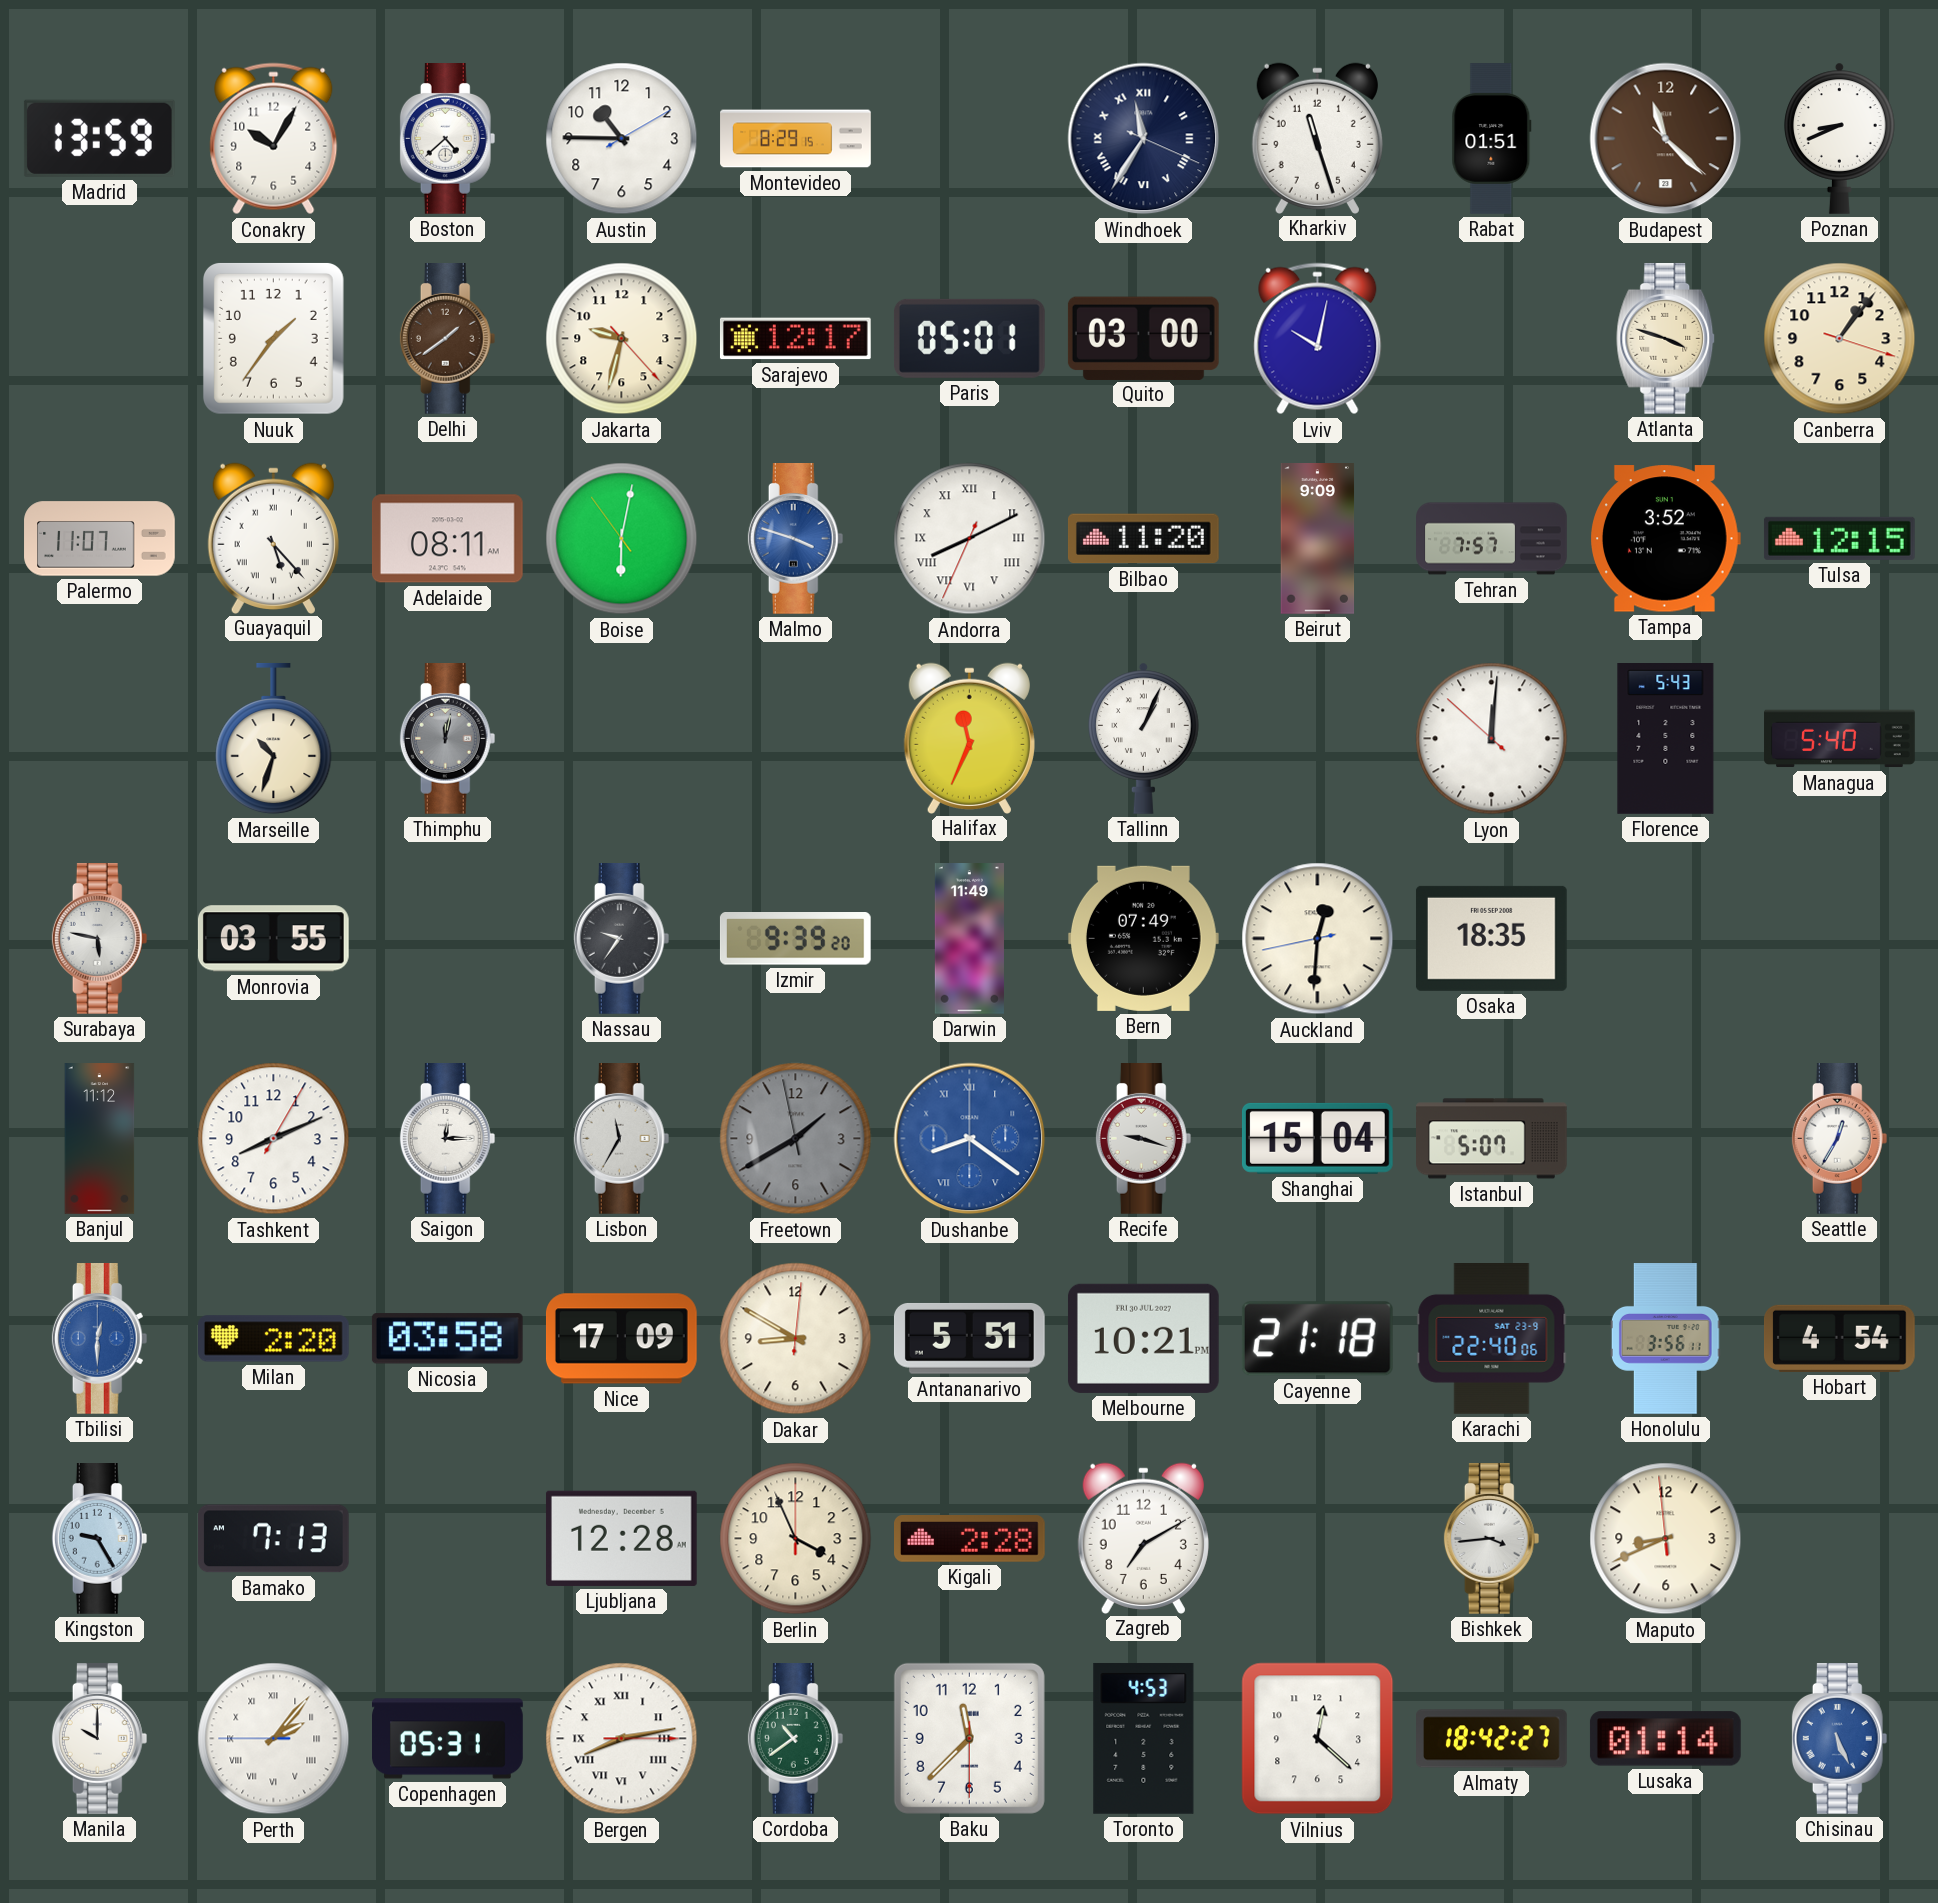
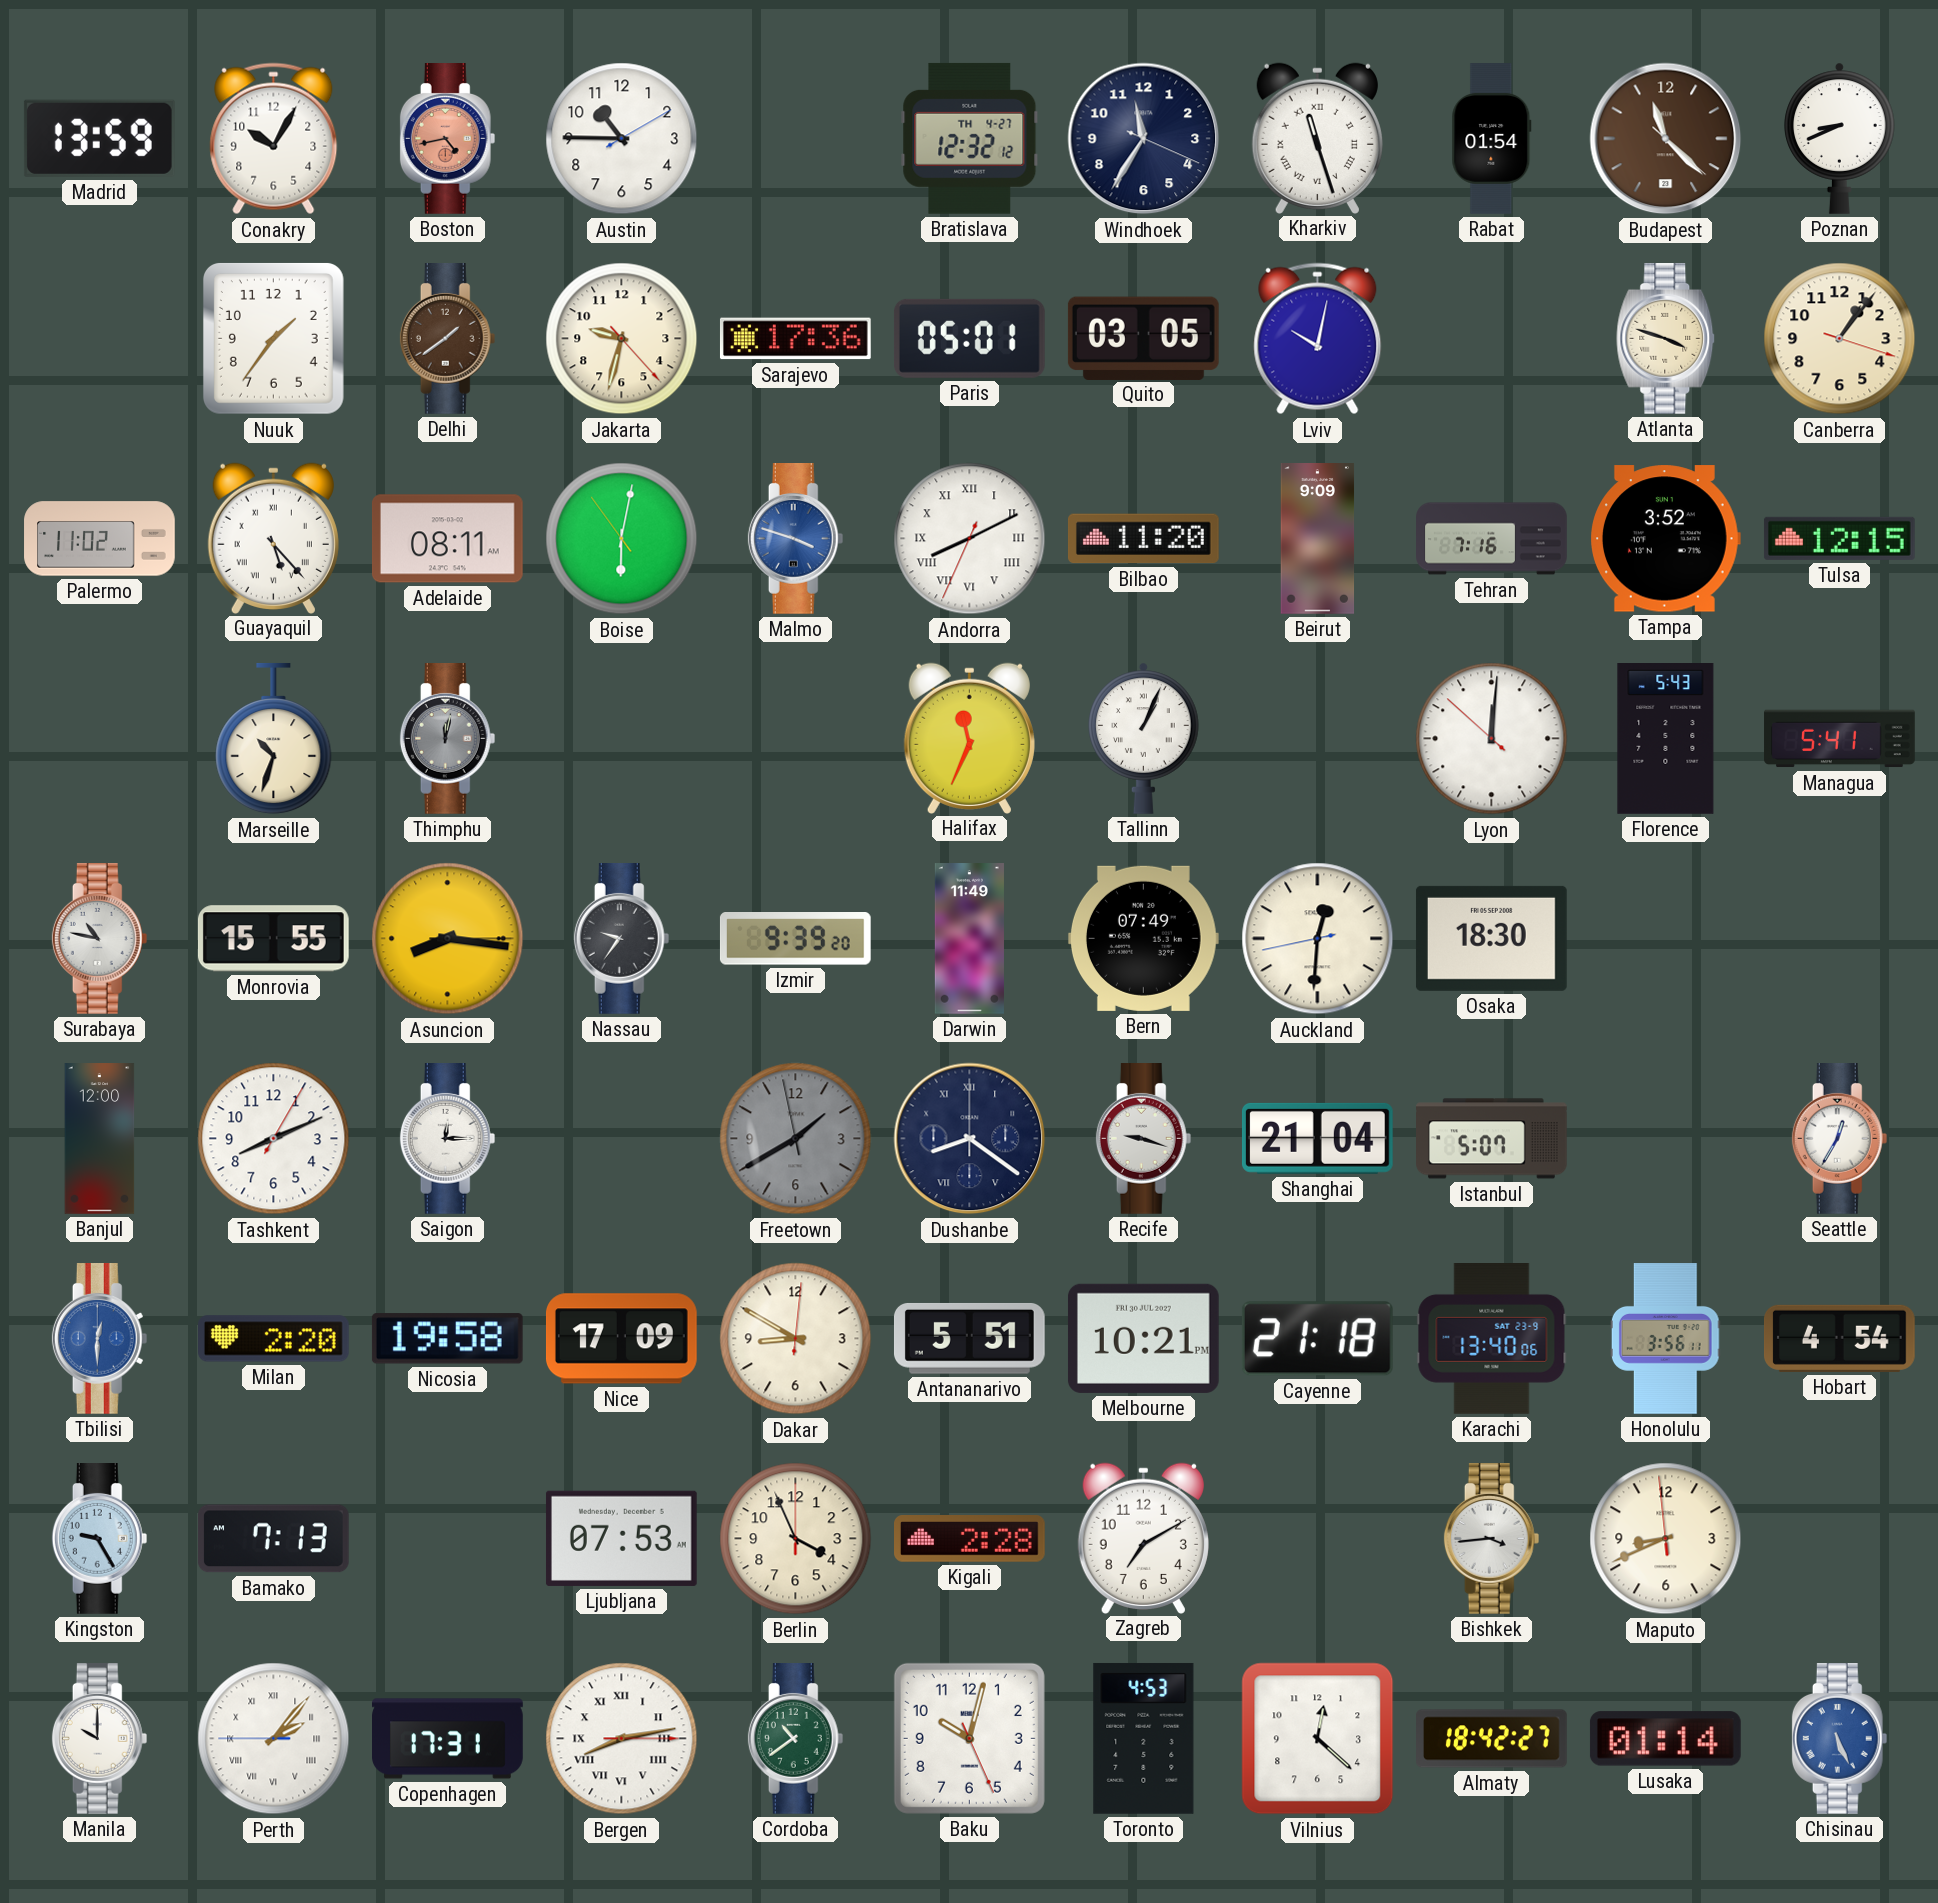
Boston: 4:38 -> 4:43 (448, 139)
Boston dial: white -> salmon (448, 139)
Montevideo: 8:29 -> none (796, 139)
Bratislava: none -> 12:32 (970, 138)
Windhoek numerals: Roman -> Arabic (1144, 139)
Kharkiv numerals: Arabic -> Roman (1317, 138)
Rabat: 01:51 -> 01:54 (1492, 139)
Sarajevo: 12:17 -> 17:36 (796, 339)
Quito: 03:00 -> 03:05 (1143, 338)
Palermo: 11:07 -> 11:02 (100, 539)
Tehran: 7:57 -> 7:16 (1492, 539)
Managua: 5:40 -> 5:41 (1840, 739)
Surabaya: 5:47 -> 10:47 (100, 939)
Monrovia: 03:55 -> 15:55 (273, 939)
Asuncion: none -> 8:16 (448, 939)
Osaka: 18:35 -> 18:30 (1491, 938)
Banjul: 11:12 -> 12:00 (100, 1139)
Lisbon: 11:35 -> none (622, 1139)
Dushanbe dial: blue -> navy (970, 1139)
Shanghai: 15:04 -> 21:04 (1317, 1138)
Nicosia: 03:58 -> 19:58 (447, 1339)
Karachi: 22:40 -> 13:40 (1492, 1339)
Ljubljana: 12:28 -> 07:53 (621, 1538)
Copenhagen: 05:31 -> 17:31 (448, 1739)
Baku: 11:37 -> 10:02 (969, 1738)
